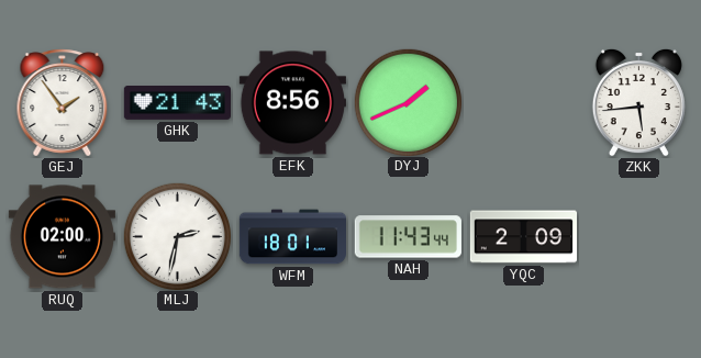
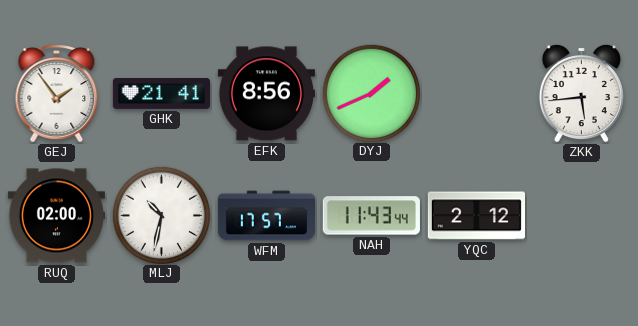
GHK: 21:43 -> 21:41 (161, 94)
MLJ: 2:32 -> 10:32 (161, 215)
WFM: 18:01 -> 17:57 (266, 216)
YQC: 2:09 -> 2:12 (476, 216)
